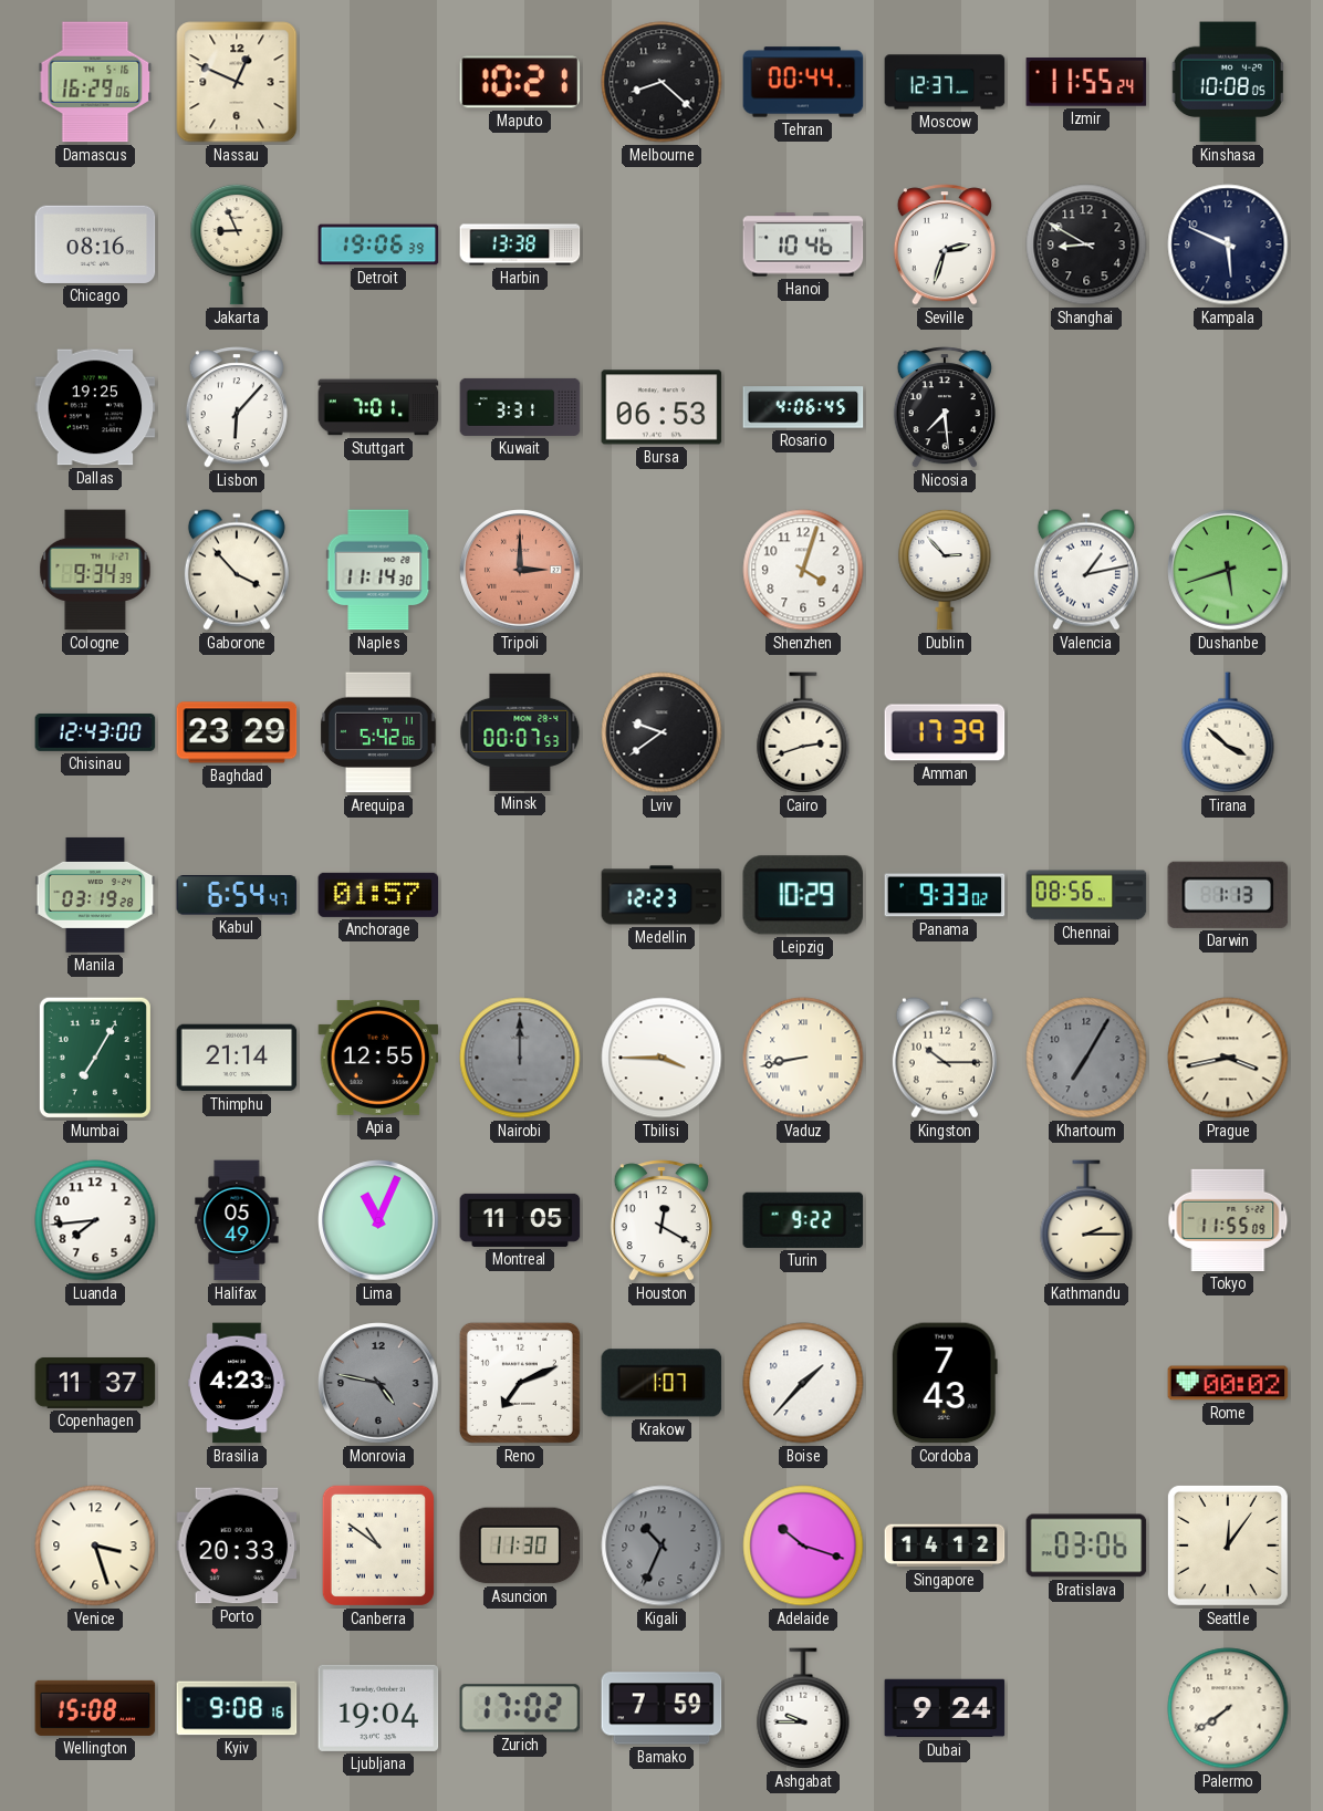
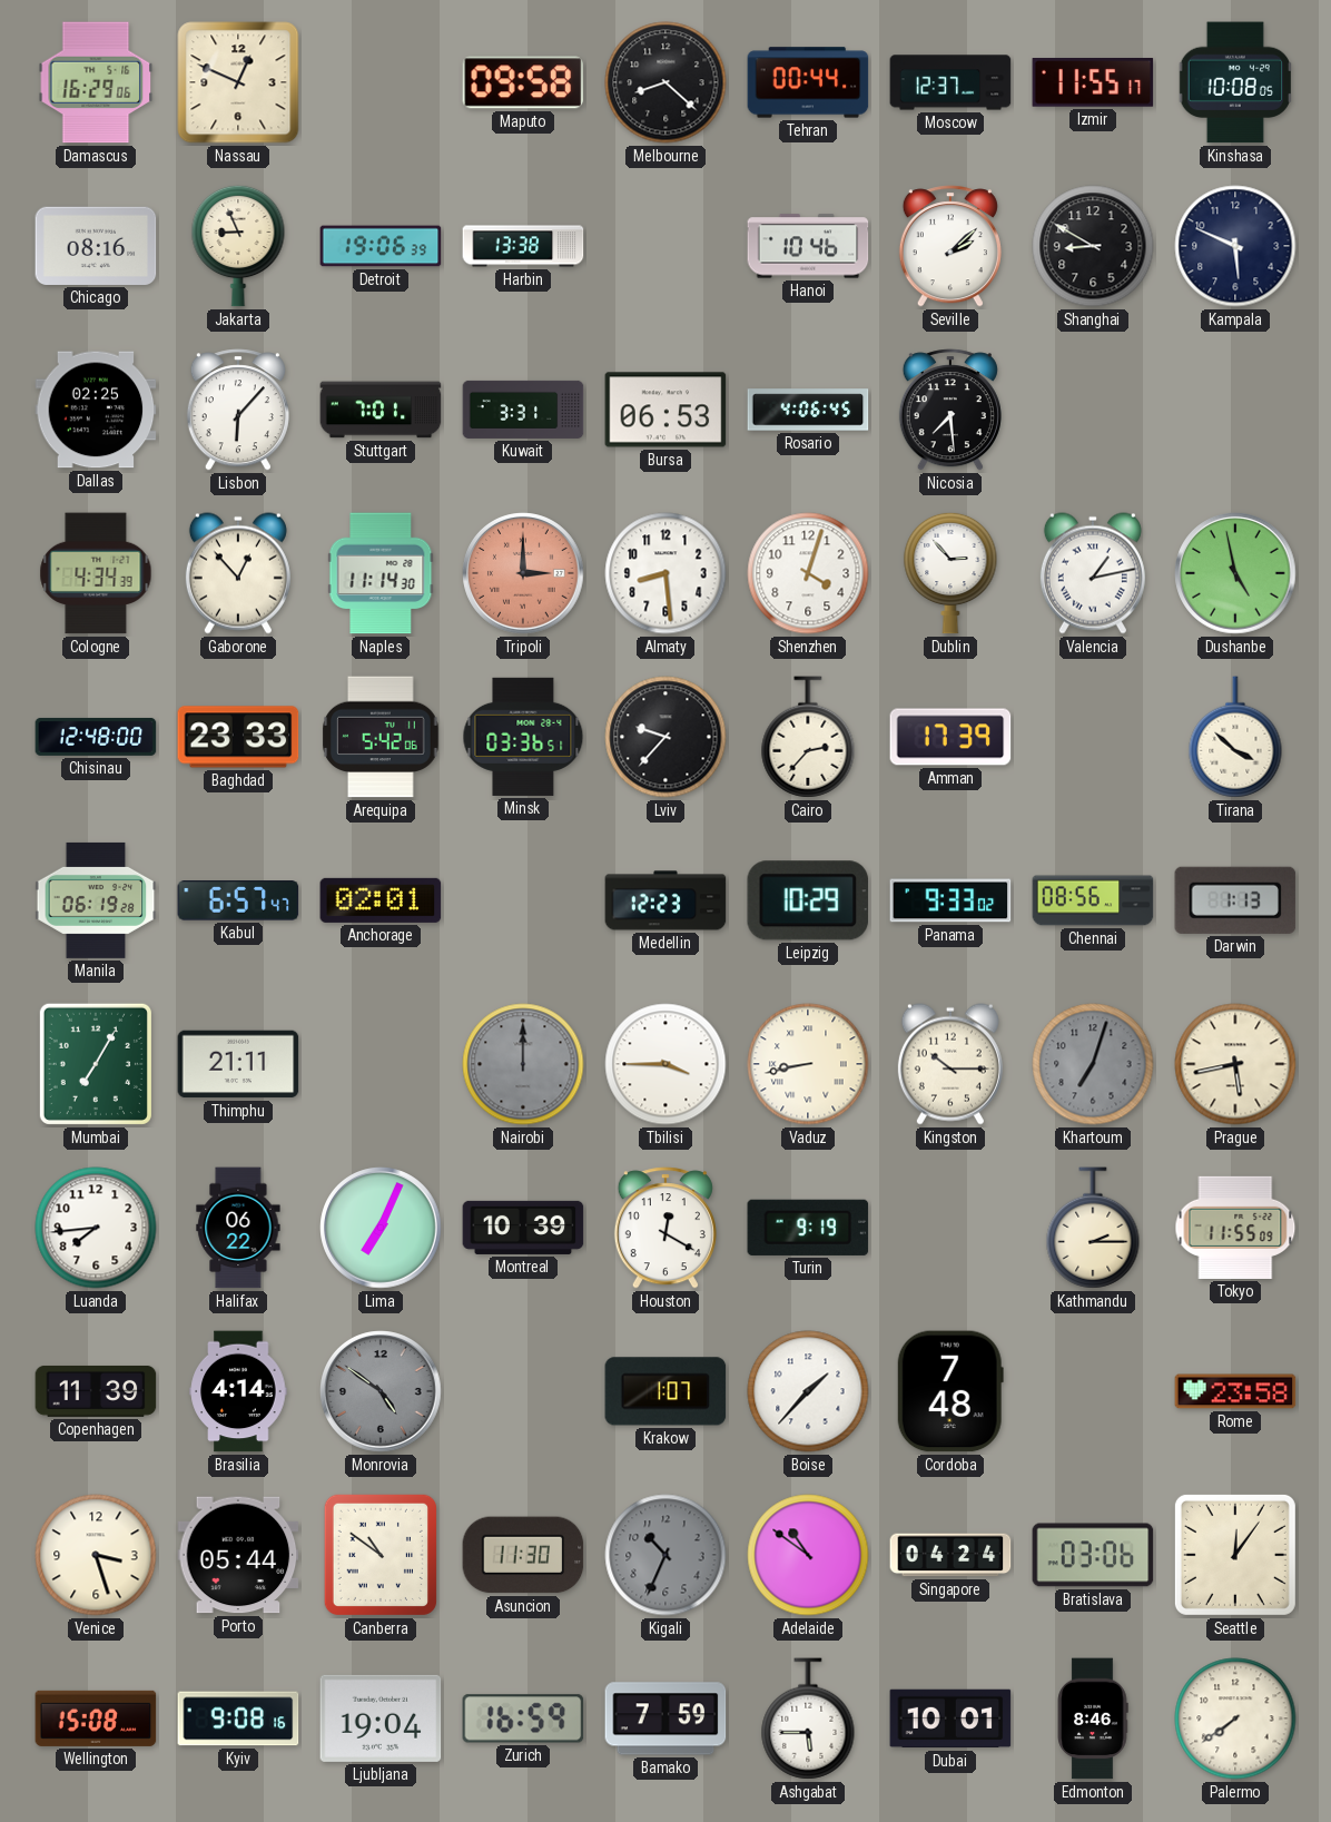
Maputo: 10:21 -> 09:58 (523, 82)
Izmir: 11:55:24 -> 11:55:17 (1093, 83)
Seville: 2:33 -> 2:08 (950, 246)
Dallas: 19:25 -> 02:25 (96, 410)
Cologne: 9:34 -> 4:34 (96, 573)
Gaborone: 3:53 -> 12:53 (238, 573)
Almaty: none -> 8:29 (665, 573)
Dushanbe: 5:42 -> 4:58 (1235, 573)
Chisinau: 12:43 -> 12:48 (96, 737)
Baghdad: 23:29 -> 23:33 (238, 737)
Minsk: 00:07 -> 03:36 (523, 737)
Lviv: 9:39 -> 9:37 (665, 737)
Cairo: 2:42 -> 2:37 (808, 737)
Manila: 03:19 -> 06:19 (96, 900)
Kabul: 6:54 -> 6:57 (238, 900)
Anchorage: 01:57 -> 02:01 (381, 900)
Thimphu: 21:14 -> 21:11 (238, 1064)
Apia: 12:55 -> none (378, 1058)
Khartoum: 7:05 -> 7:03 (1093, 1064)
Prague: 3:43 -> 5:43 (1235, 1064)
Halifax: 05:49 -> 06:22 (238, 1228)
Lima: 11:04 -> 7:04 (381, 1228)
Montreal: 11:05 -> 10:39 (523, 1228)
Turin: 9:22 -> 9:19 (808, 1228)
Copenhagen: 11:37 -> 11:39 (96, 1391)
Brasilia: 4:23 -> 4:14 (238, 1391)
Monrovia: 4:47 -> 4:51 (381, 1391)
Reno: 7:11 -> none (520, 1383)
Cordoba: 7:43 -> 7:48 (950, 1391)
Rome: 00:02 -> 23:58 (1235, 1391)
Porto: 20:33 -> 05:44 (238, 1555)
Adelaide: 10:18 -> 10:51 (808, 1555)
Singapore: 14:12 -> 04:24 (950, 1555)
Zurich: 17:02 -> 16:59 (523, 1718)
Ashgabat: 9:45 -> 5:45 (808, 1718)
Dubai: 9:24 -> 10:01 (950, 1718)
Edmonton: none -> 8:46 (1093, 1718)
